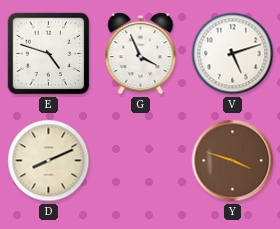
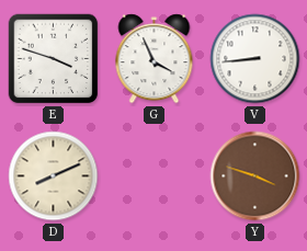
E: 4:48 -> 3:48 (54, 59)
V: 5:12 -> 8:44 (255, 59)
